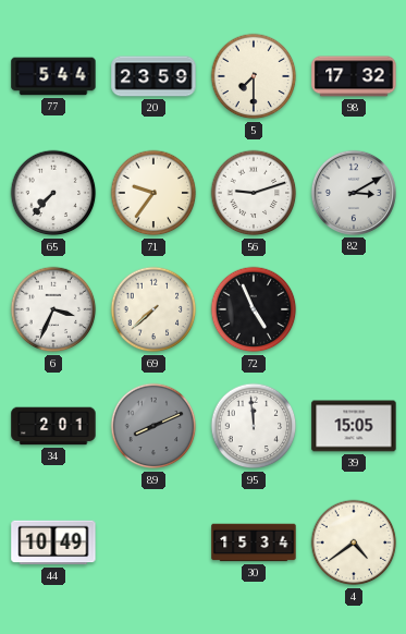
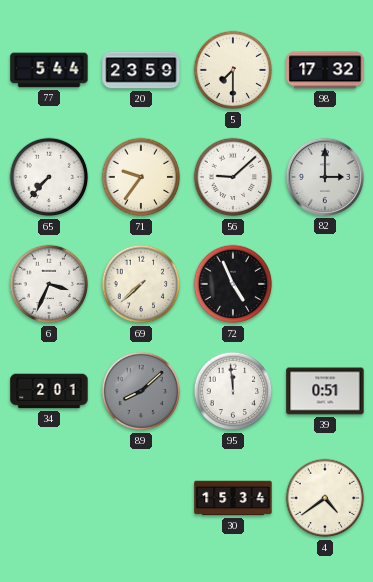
56: 9:12 -> 9:08 (233, 177)
82: 3:10 -> 3:00 (325, 177)
89: 8:11 -> 8:08 (141, 391)
39: 15:05 -> 0:51 (325, 391)
44: 10:49 -> none (53, 542)
